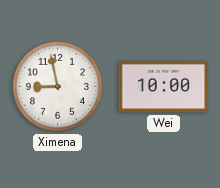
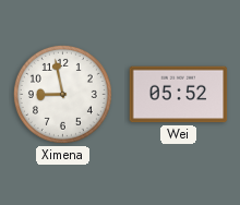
Wei: 10:00 -> 05:52 (179, 95)
